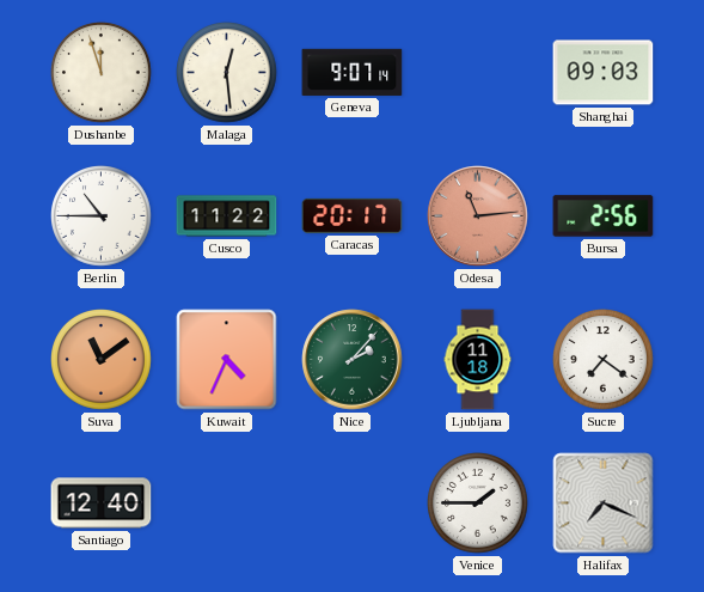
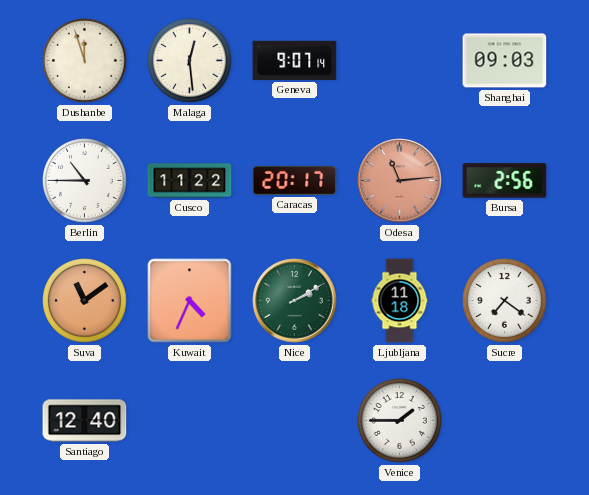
Nice: 2:07 -> 2:10 (295, 301)
Halifax: 7:19 -> none (604, 503)
